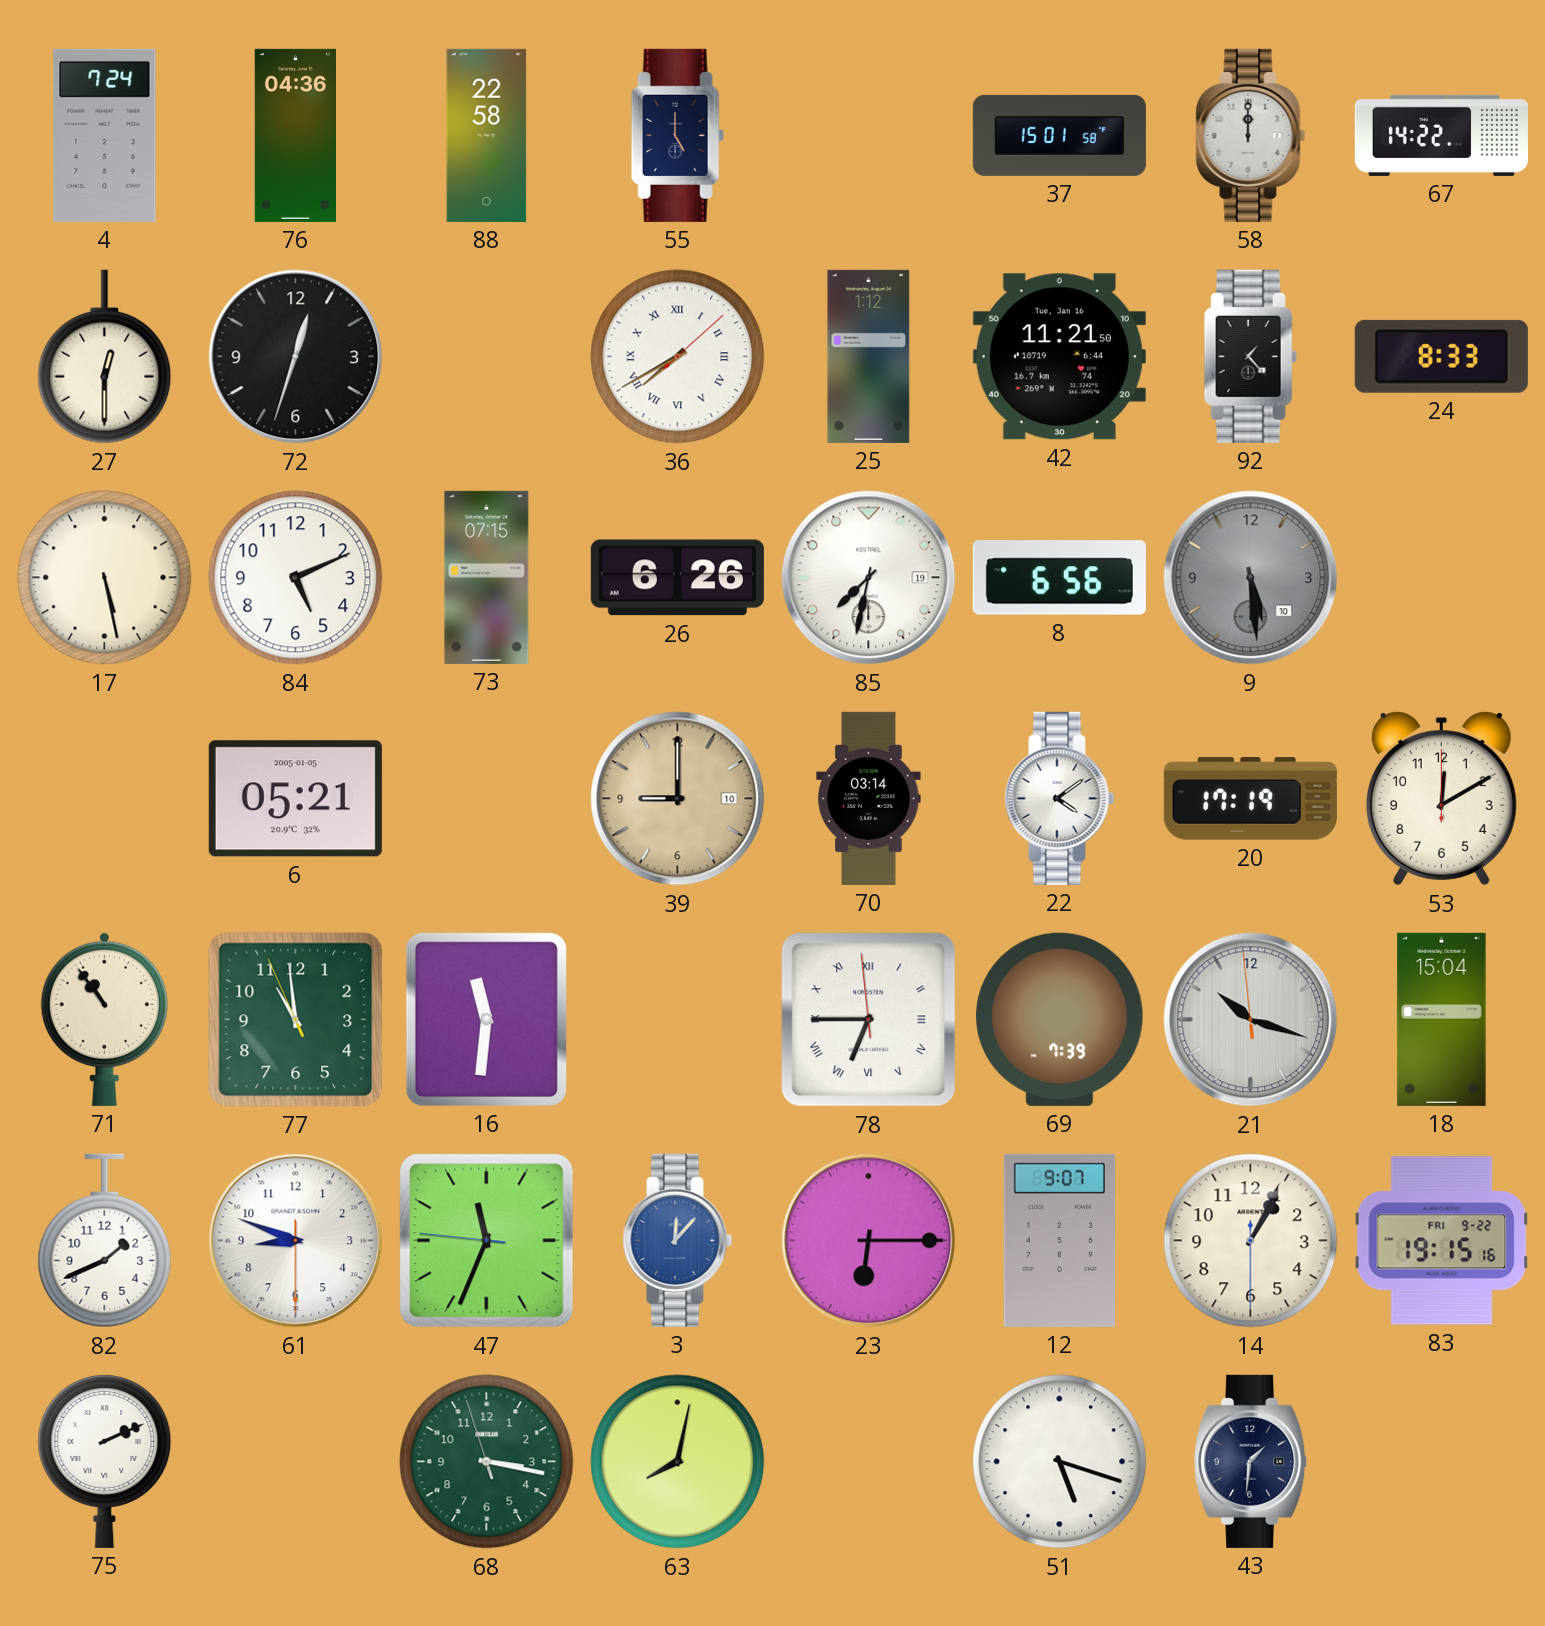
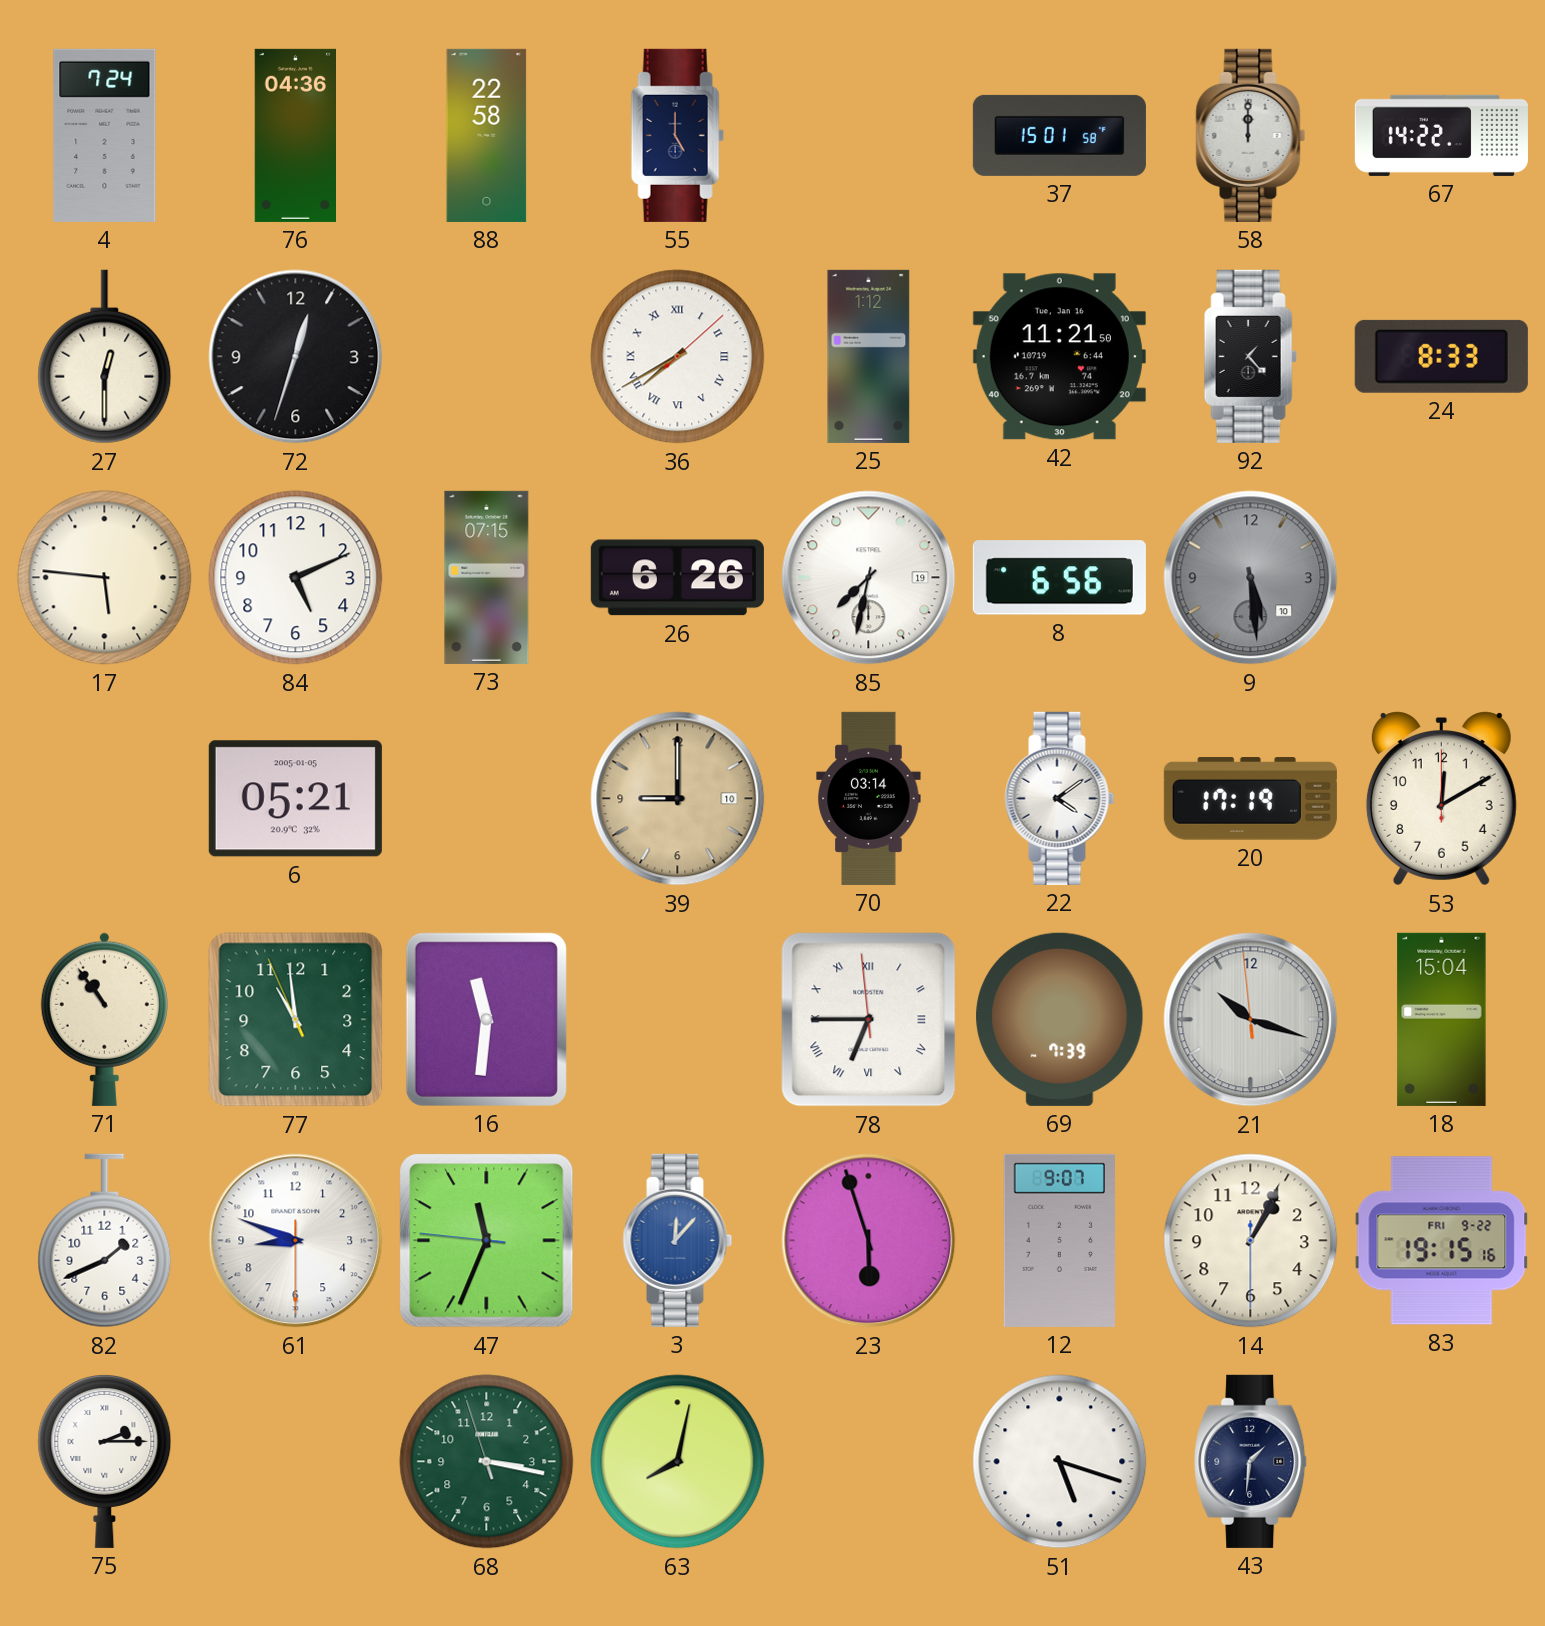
17: 5:28 -> 5:46 (105, 578)
23: 6:15 -> 5:57 (869, 1241)
75: 2:11 -> 2:15 (105, 1461)
